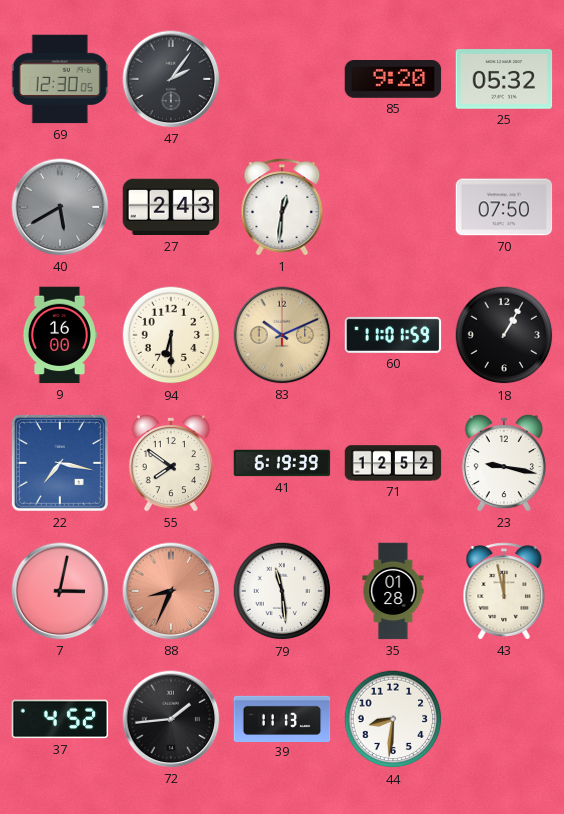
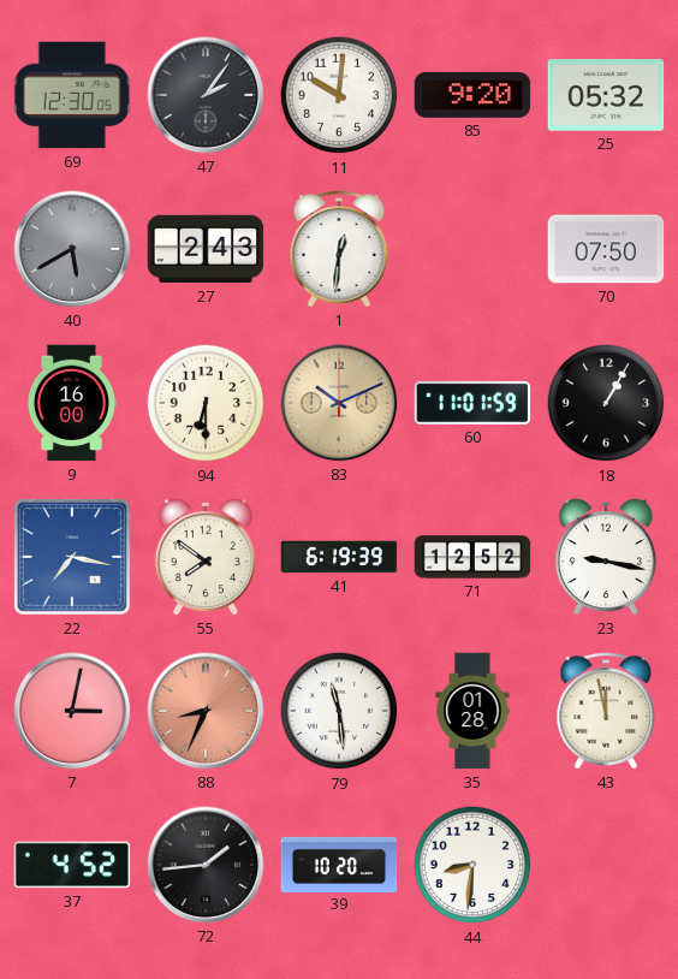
11: none -> 10:01 (339, 95)
39: 11:13 -> 10:20 (339, 864)
